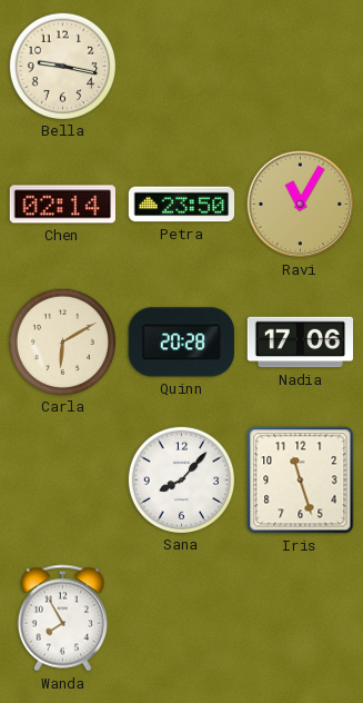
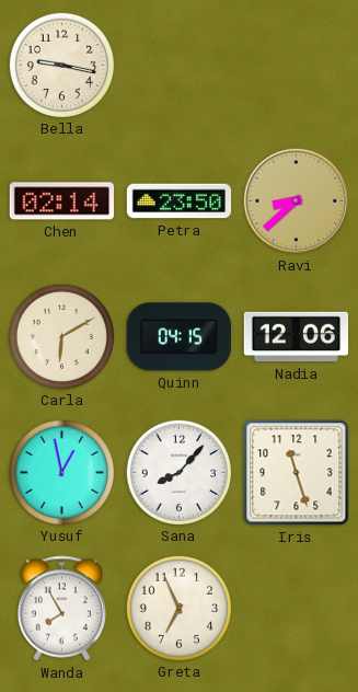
Ravi: 11:05 -> 8:38 (297, 201)
Quinn: 20:28 -> 04:15 (178, 337)
Nadia: 17:06 -> 12:06 (297, 337)
Yusuf: none -> 12:58 (61, 472)
Greta: none -> 6:56 (178, 608)
